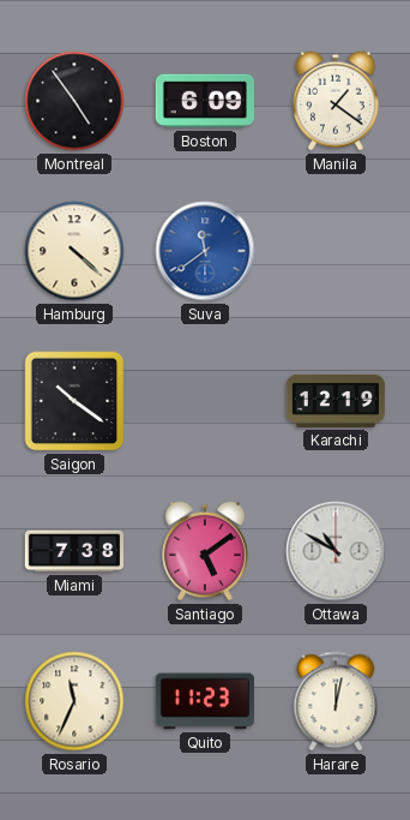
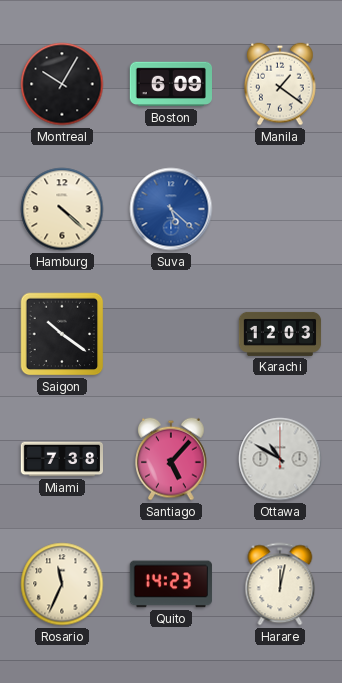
Montreal: 4:54 -> 10:05 (62, 84)
Suva: 11:39 -> 5:22 (171, 209)
Karachi: 12:19 -> 12:03 (280, 334)
Santiago: 5:09 -> 5:07 (171, 459)
Quito: 11:23 -> 14:23 (170, 584)
